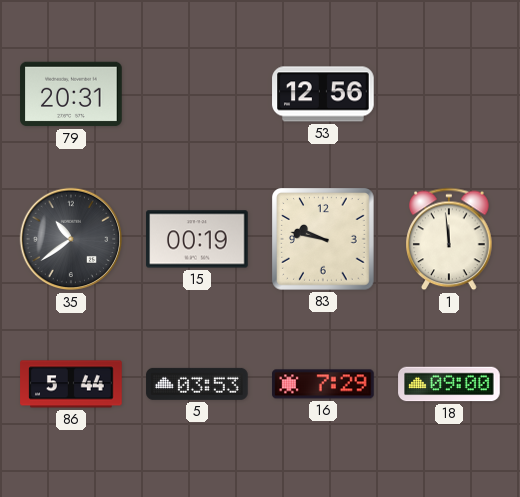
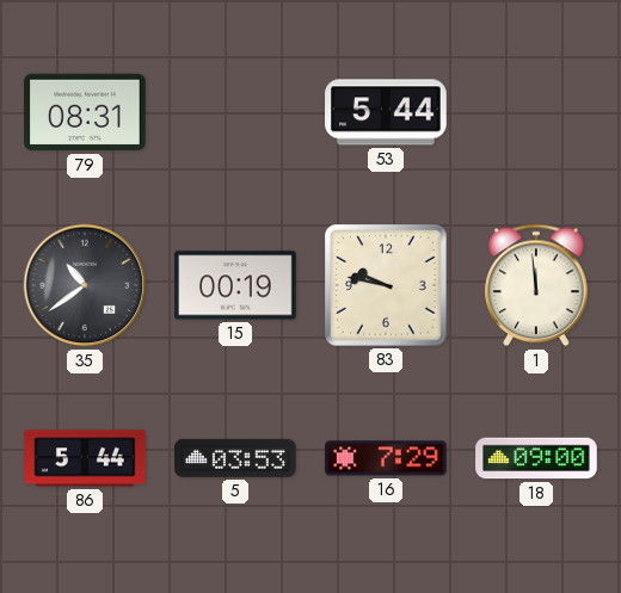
79: 20:31 -> 08:31 (85, 112)
53: 12:56 -> 5:44 (386, 112)
